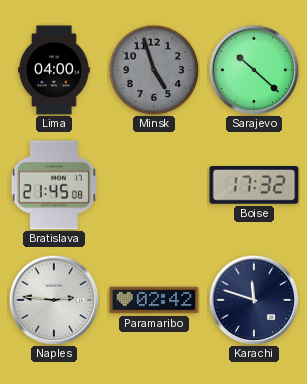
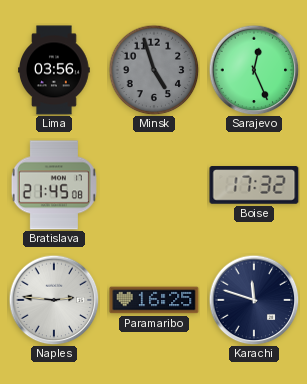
Lima: 04:00 -> 03:56 (54, 70)
Sarajevo: 10:22 -> 12:26 (254, 70)
Paramaribo: 02:42 -> 16:25 (154, 300)
